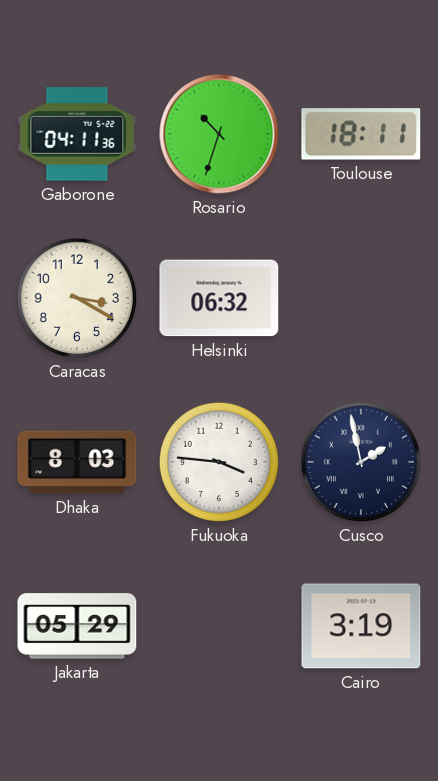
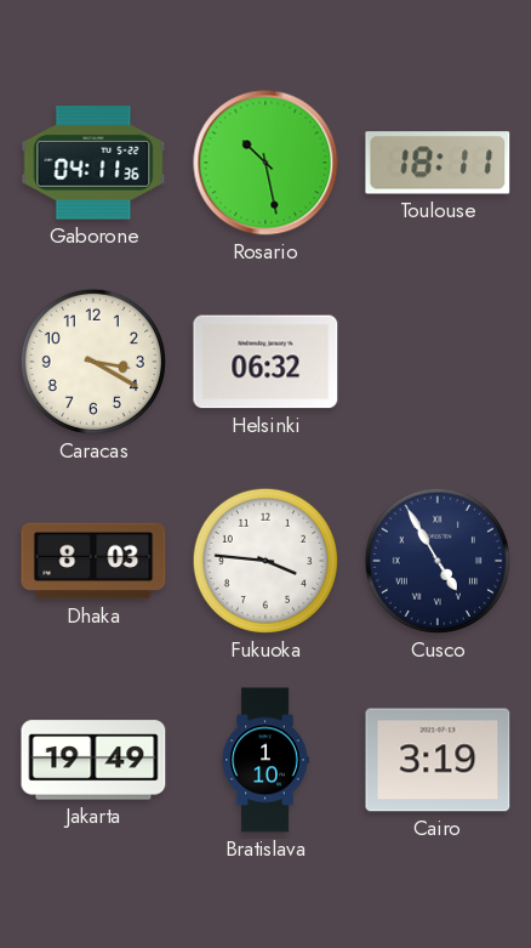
Rosario: 10:33 -> 10:28 (265, 163)
Cusco: 1:58 -> 4:55 (438, 561)
Jakarta: 05:29 -> 19:49 (93, 760)
Bratislava: none -> 1:10 (265, 760)
